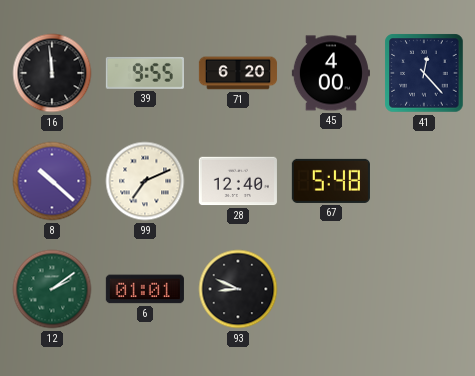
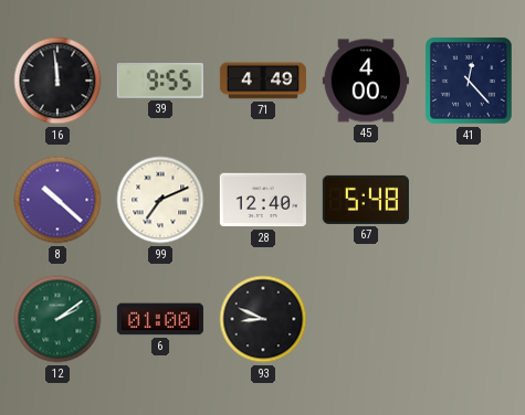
71: 6:20 -> 4:49 (263, 81)
6: 01:01 -> 01:00 (160, 319)
